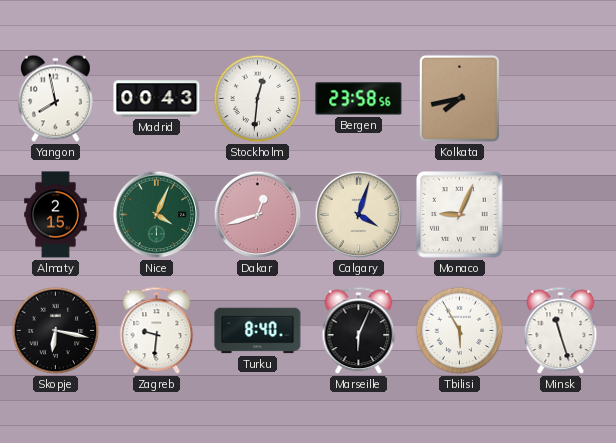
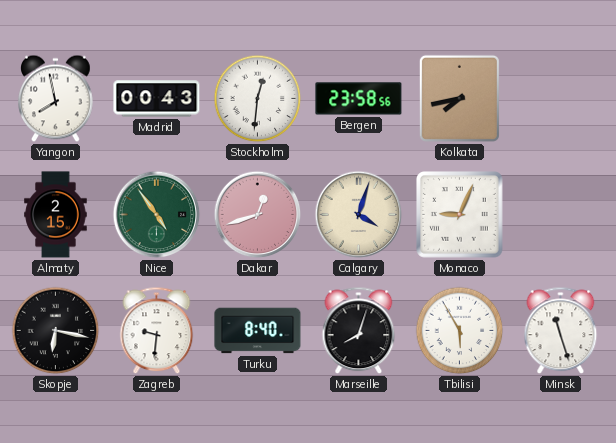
Nice: 4:04 -> 4:54 (157, 215)
Marseille: 6:04 -> 8:03 (359, 331)
